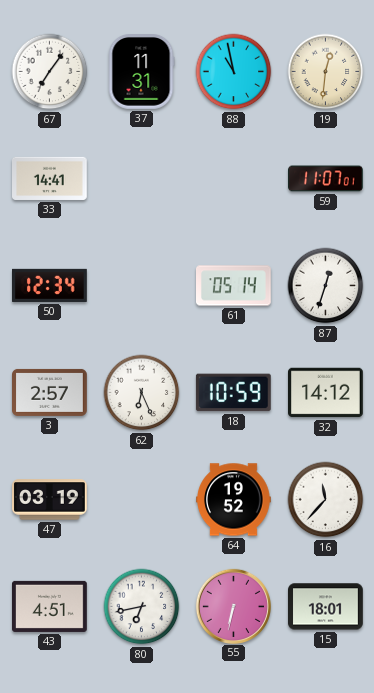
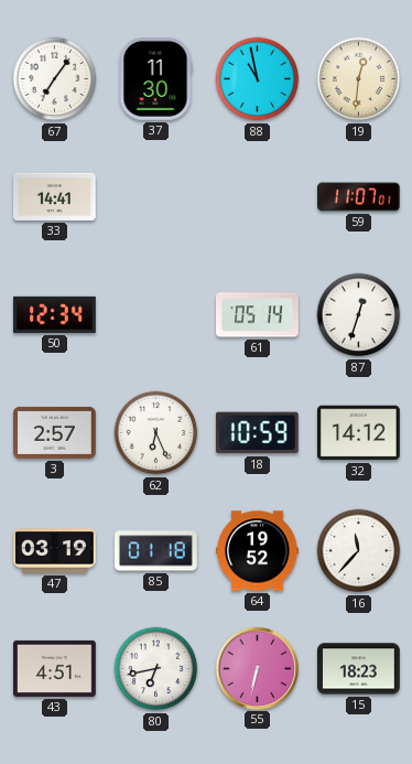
37: 11:31 -> 11:30 (155, 79)
85: none -> 01:18 (155, 551)
15: 18:01 -> 18:23 (359, 669)
